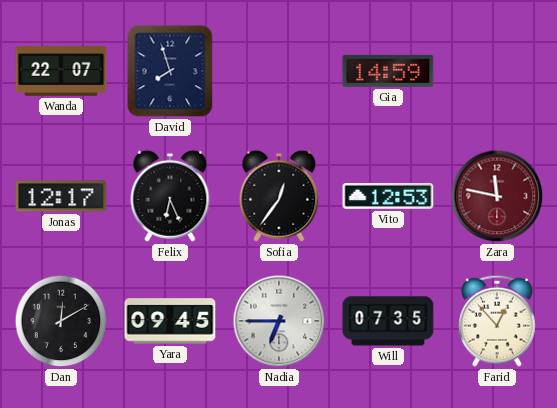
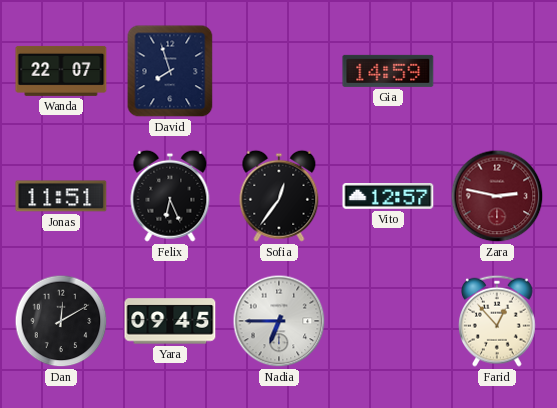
Jonas: 12:17 -> 11:51 (61, 196)
Vito: 12:53 -> 12:57 (388, 197)
Zara: 11:47 -> 2:47 (497, 196)
Will: 07:35 -> none (388, 321)
